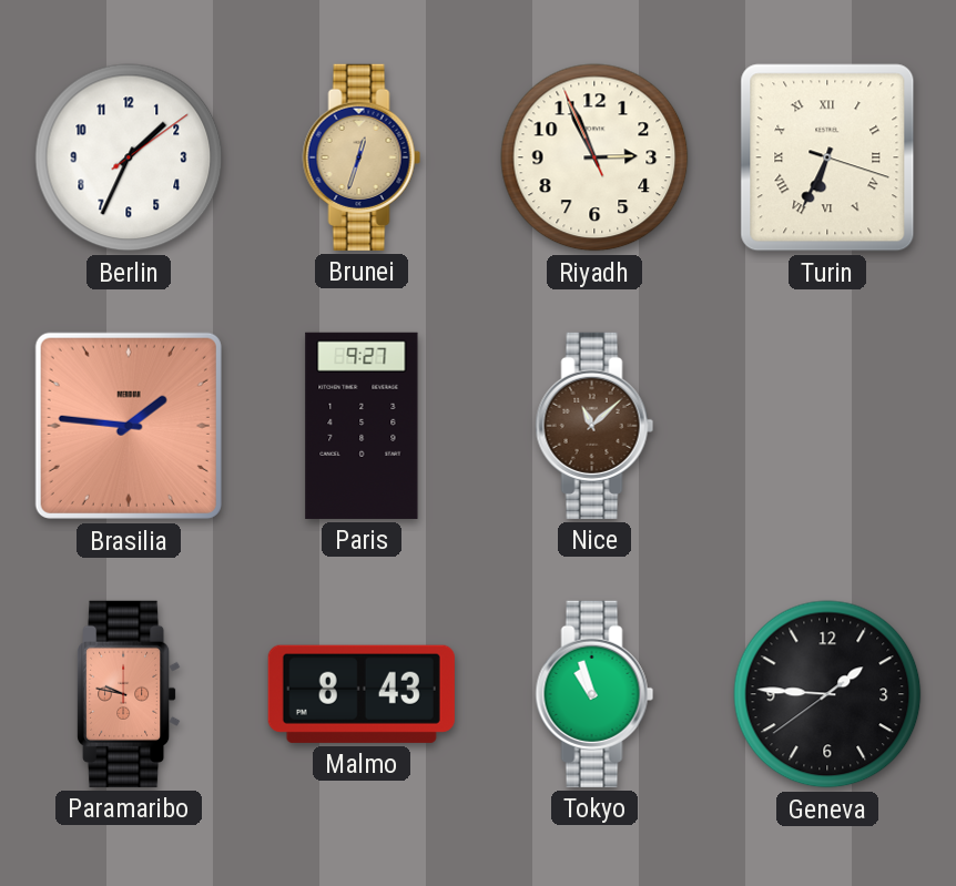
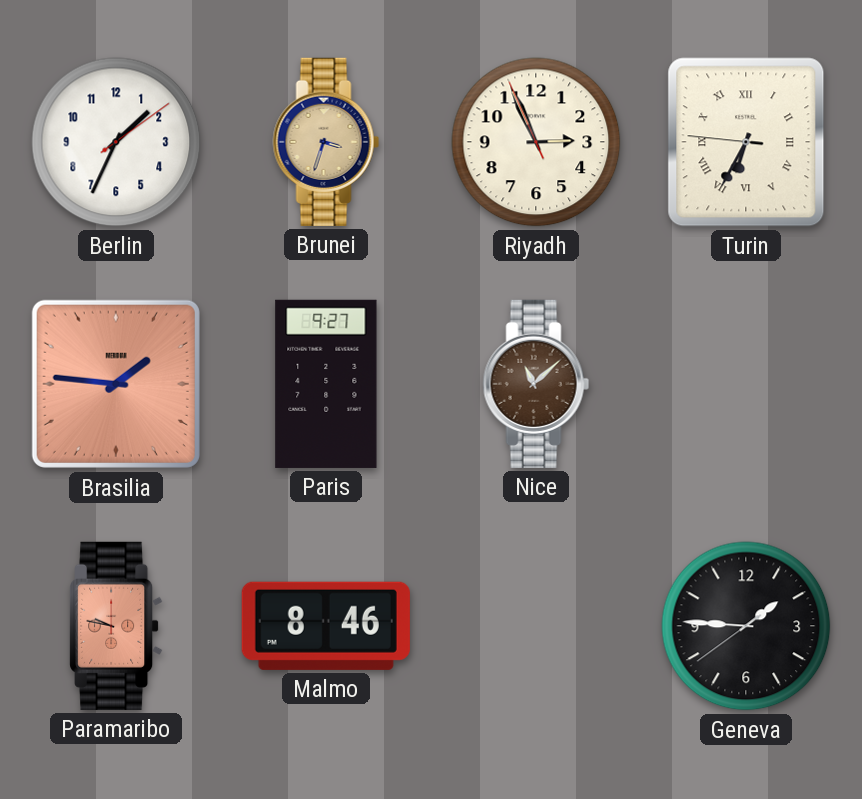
Brunei: 12:33 -> 3:33 (326, 142)
Turin: 6:34:18 -> 6:34:46 (746, 142)
Malmo: 8:43 -> 8:46 (326, 626)
Tokyo: 10:57 -> none (594, 694)
